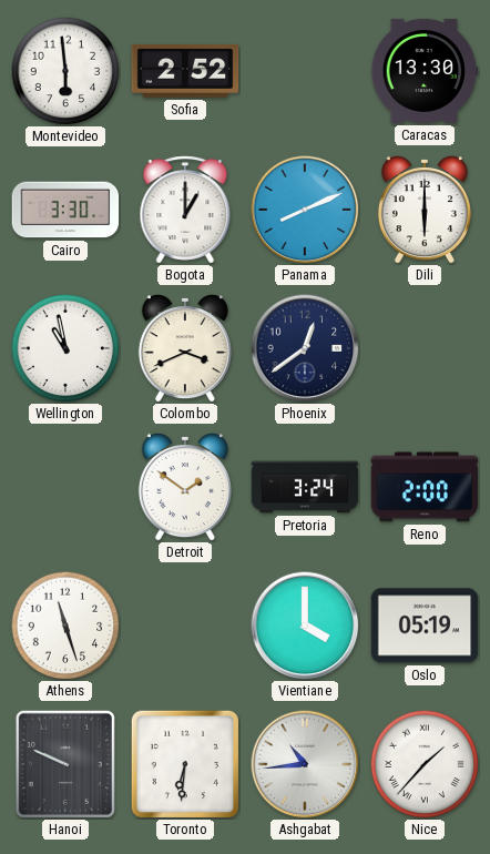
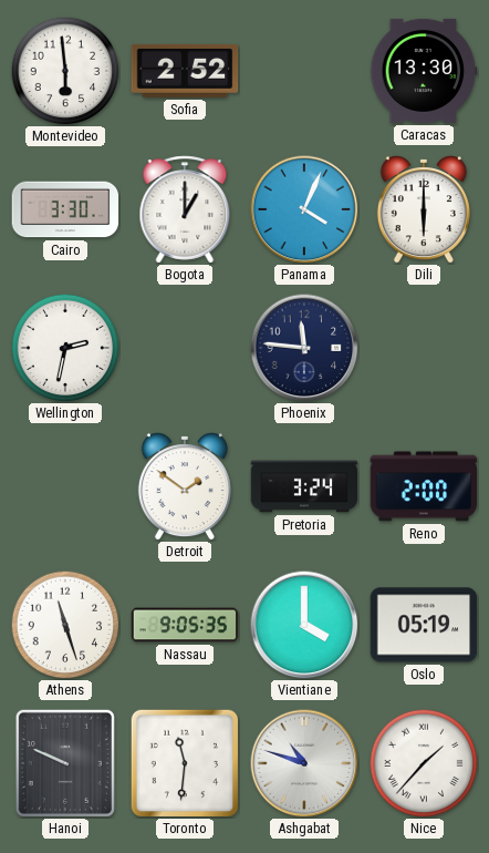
Panama: 8:11 -> 4:04 (304, 209)
Wellington: 10:58 -> 2:32 (65, 348)
Colombo: 3:41 -> none (185, 349)
Phoenix: 12:39 -> 11:46 (304, 348)
Nassau: none -> 9:05 (185, 625)
Toronto: 6:31 -> 11:31 (185, 763)
Ashgabat: 10:44 -> 10:48 (304, 763)
